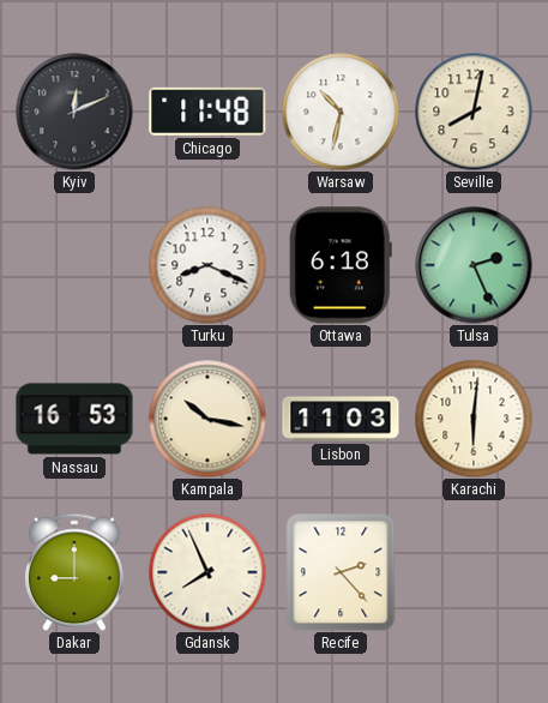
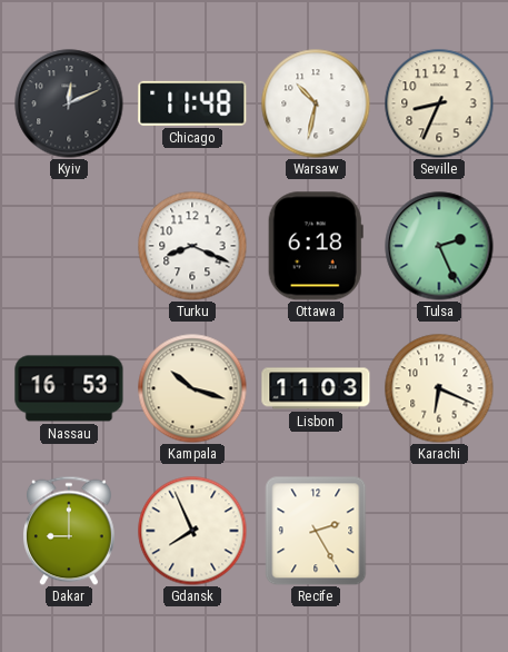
Seville: 8:02 -> 8:34 (439, 103)
Kampala: 10:17 -> 10:18 (192, 388)
Karachi: 6:01 -> 6:19 (439, 388)
Recife: 2:23 -> 2:25 (316, 531)
